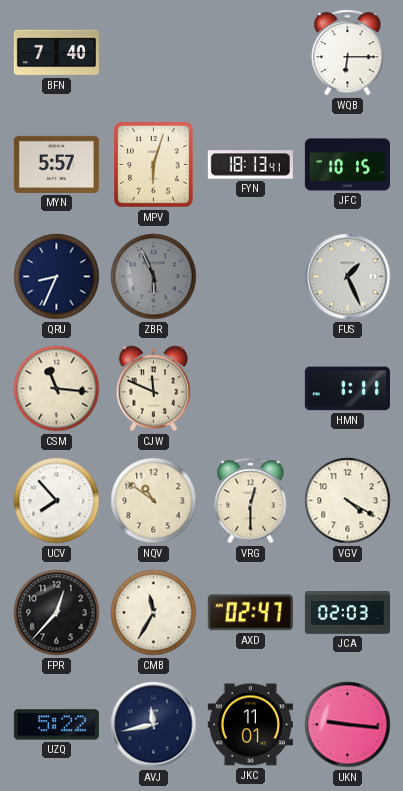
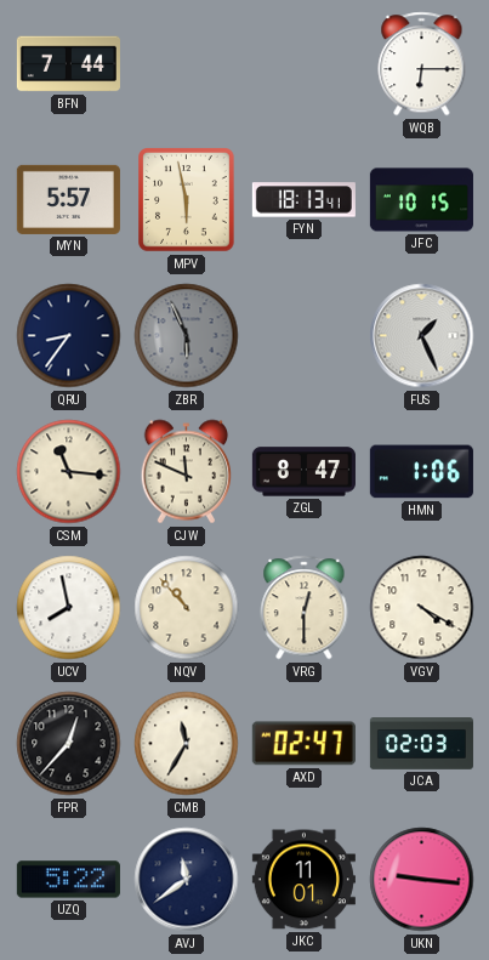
BFN: 7:40 -> 7:44 (68, 64)
MPV: 6:03 -> 5:58 (187, 200)
QRU: 8:34 -> 8:36 (69, 336)
ZGL: none -> 8:47 (303, 472)
HMN: 1:11 -> 1:06 (421, 472)
UCV: 7:53 -> 7:58 (69, 608)
NQV: 10:51 -> 10:53 (187, 608)
AVJ: 11:43 -> 11:39 (187, 880)
